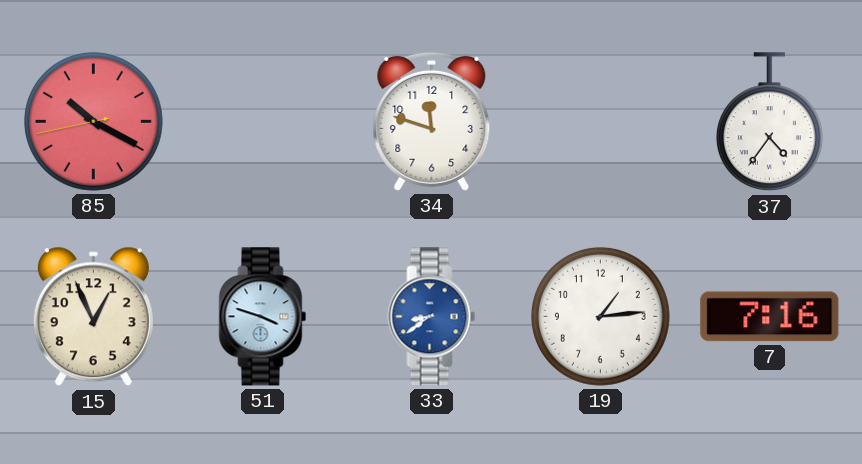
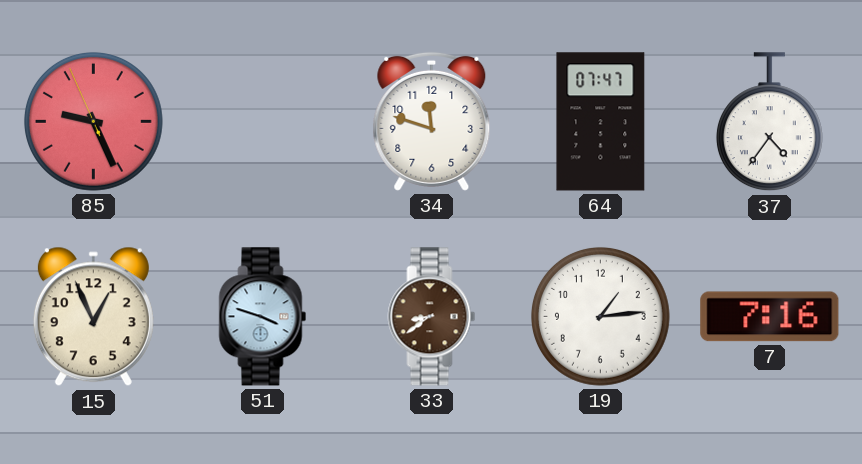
85: 10:19 -> 9:25 (93, 121)
64: none -> 07:47 (601, 122)
33 dial: blue -> brown (432, 317)
